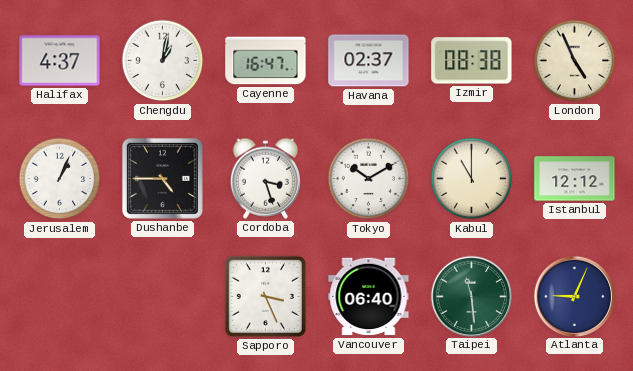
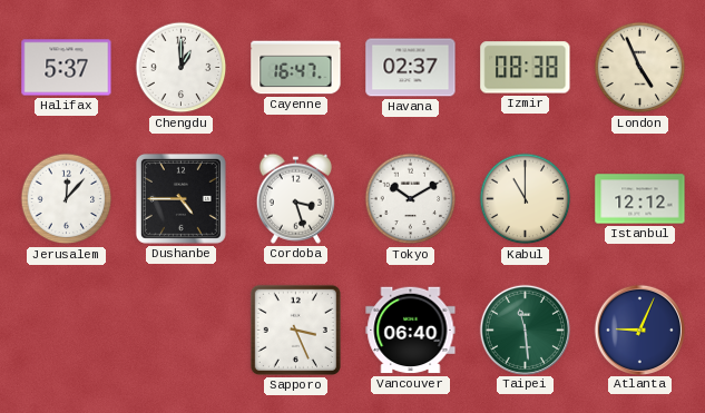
Halifax: 4:37 -> 5:37 (67, 68)
Chengdu: 1:02 -> 1:00 (182, 68)
Jerusalem: 1:04 -> 12:07 (67, 199)
